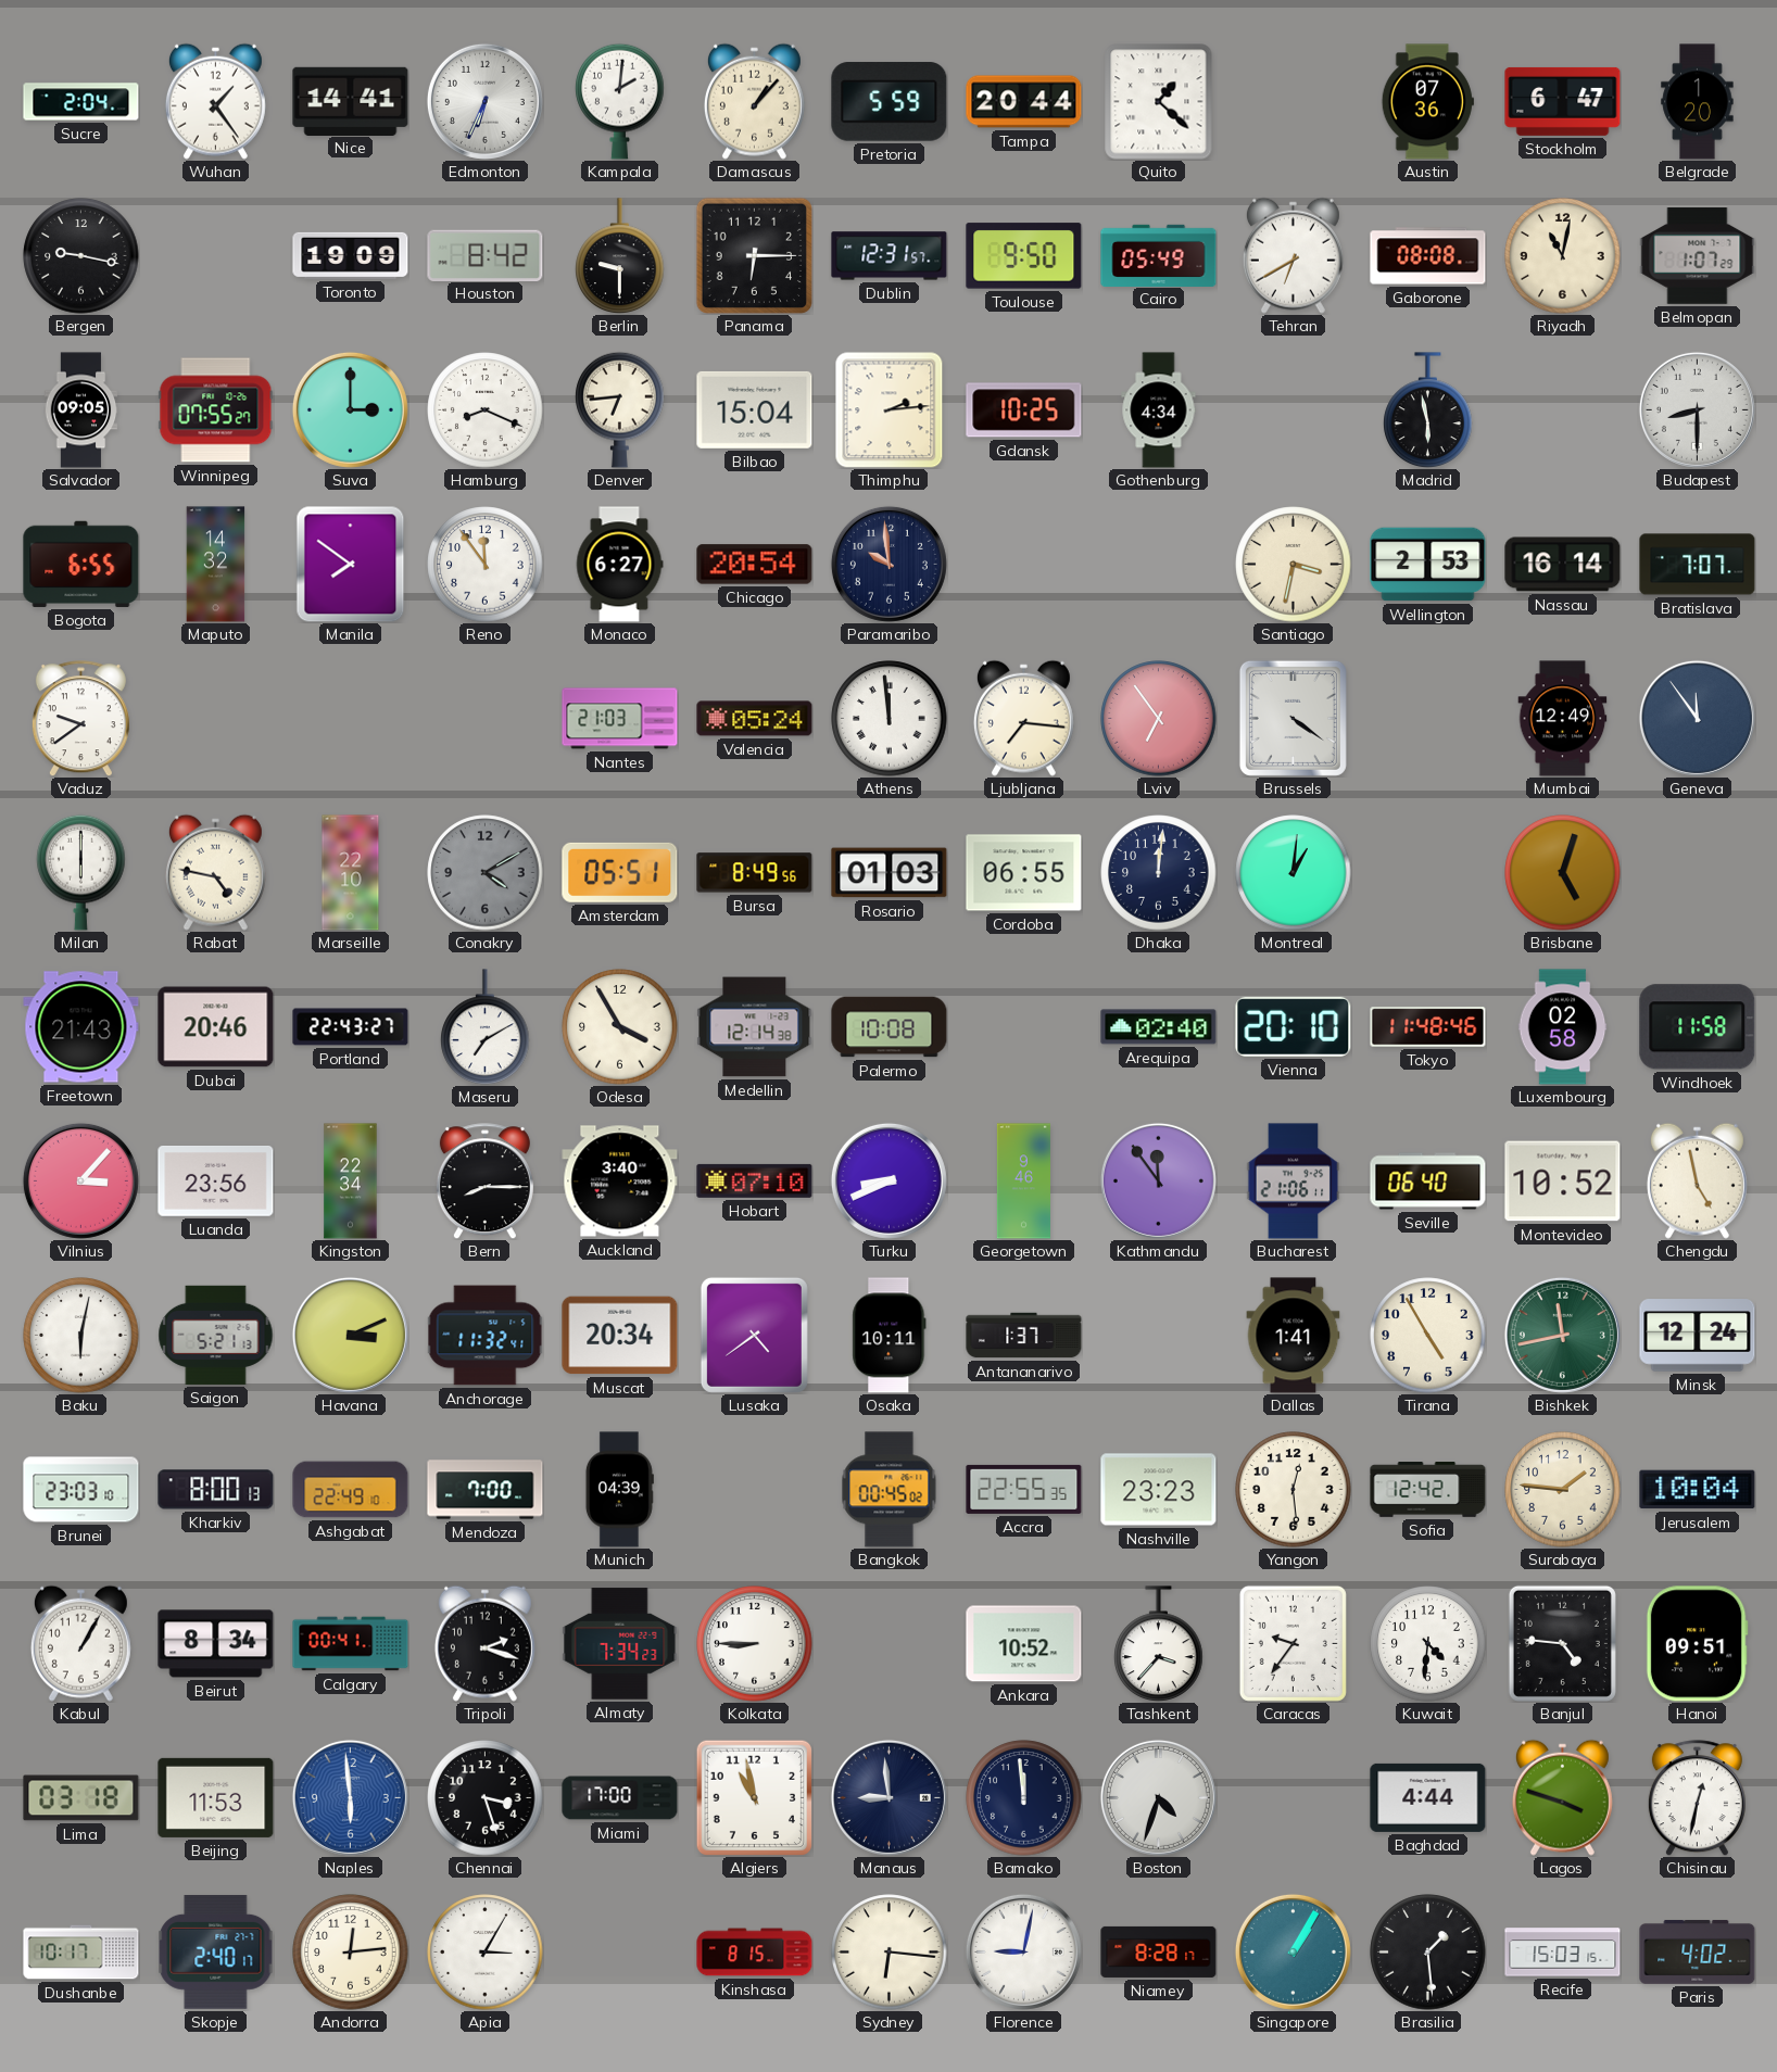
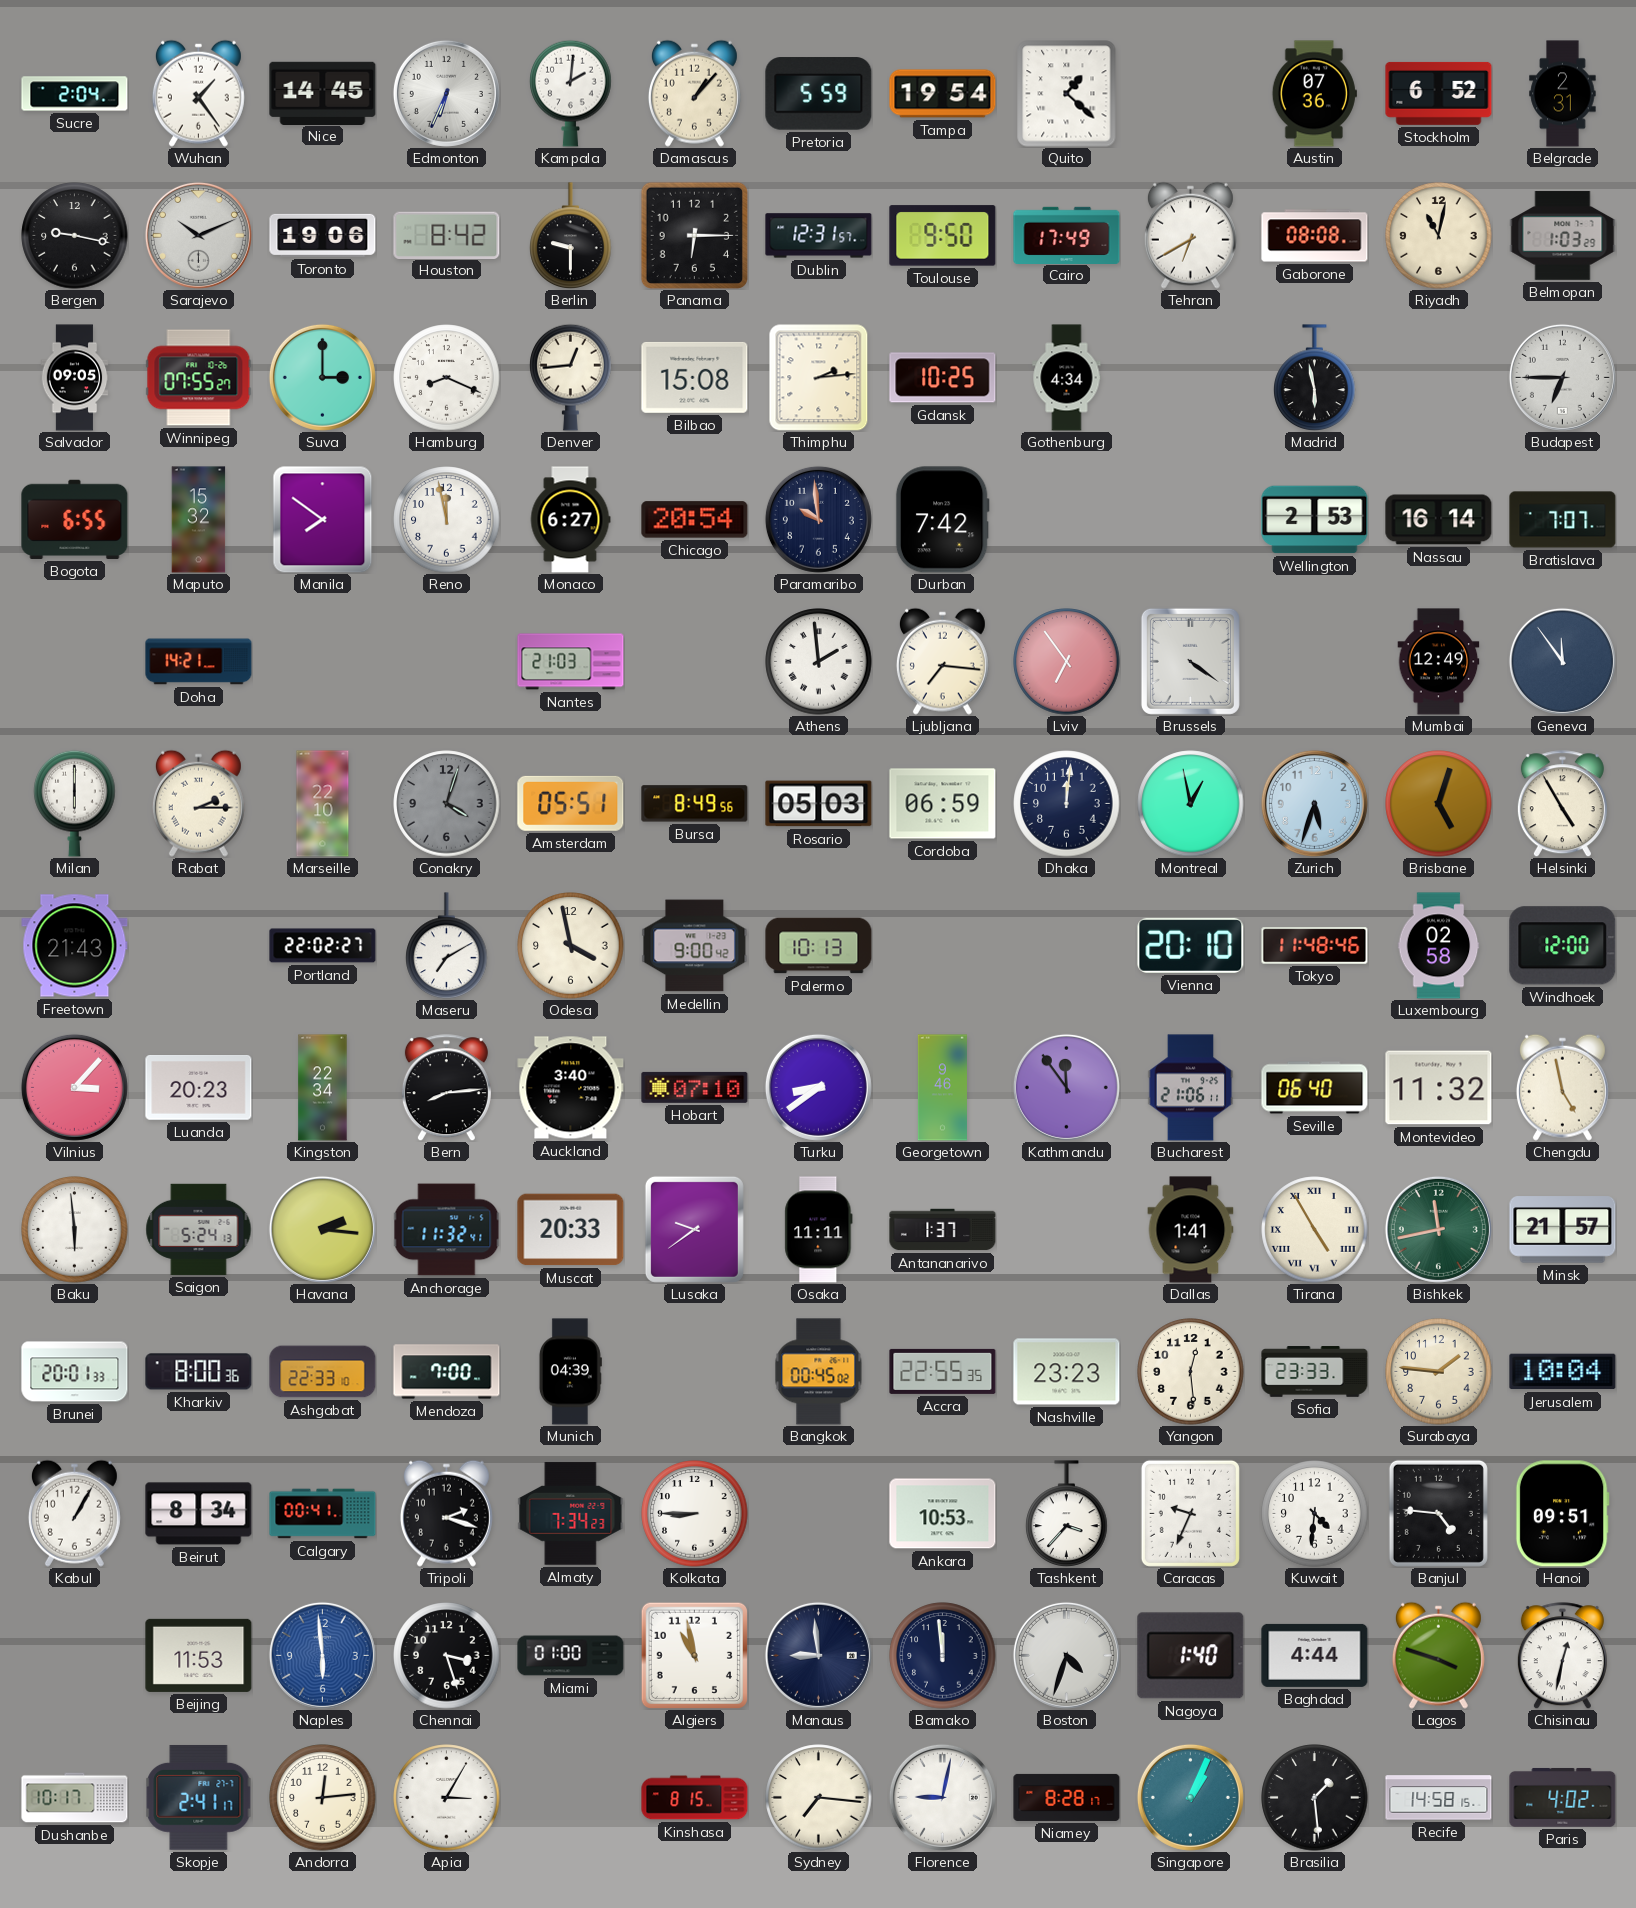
Nice: 14:41 -> 14:45 (323, 93)
Tampa: 20:44 -> 19:54 (943, 94)
Stockholm: 6:47 -> 6:52 (1439, 93)
Belgrade: 1:20 -> 2:31 (1563, 94)
Sarajevo: none -> 10:11 (198, 235)
Toronto: 19:09 -> 19:06 (323, 235)
Cairo: 05:49 -> 17:49 (1067, 235)
Belmopan: 1:07 -> 1:03 (1563, 236)
Denver: 6:44 -> 12:44 (571, 377)
Bilbao: 15:04 -> 15:08 (695, 377)
Budapest: 8:30 -> 6:45 (1562, 377)
Maputo: 14:32 -> 15:32 (199, 520)
Reno: 11:54 -> 11:58 (447, 520)
Durban: none -> 7:42 (942, 520)
Santiago: 3:32 -> none (1294, 565)
Vaduz: 9:39 -> none (80, 719)
Doha: none -> 14:21 (199, 662)
Valencia: 05:24 -> none (755, 719)
Athens: 11:59 -> 1:59 (819, 662)
Rabat: 4:47 -> 2:15 (198, 803)
Conakry: 4:10 -> 4:03 (447, 804)
Rosario: 01:03 -> 05:03 (819, 804)
Cordoba: 06:55 -> 06:59 (943, 804)
Montreal: 1:01 -> 12:58 (1191, 804)
Zurich: none -> 5:33 (1314, 803)
Helsinki: none -> 4:55 (1562, 804)
Dubai: 20:46 -> none (216, 1027)
Portland: 22:43 -> 22:02 (323, 946)
Odesa: 3:55 -> 3:58 (571, 946)
Medellin: 12:14 -> 9:00 (695, 946)
Palermo: 10:08 -> 10:13 (819, 946)
Arequipa: 02:40 -> none (1159, 1027)
Windhoek: 11:58 -> 12:00 (1563, 946)
Luanda: 23:56 -> 20:23 (199, 1088)
Bern: 8:15 -> 8:14 (446, 1088)
Turku: 8:41 -> 8:39 (818, 1087)
Montevideo: 10:52 -> 11:32 (1439, 1088)
Baku: 6:02 -> 5:59 (75, 1230)
Saigon: 5:21 -> 5:24 (199, 1229)
Havana: 3:11 -> 2:16 (322, 1229)
Muscat: 20:34 -> 20:33 (571, 1230)
Lusaka: 4:39 -> 9:39 (694, 1229)
Osaka: 10:11 -> 11:11 (819, 1230)
Tirana numerals: Arabic -> Roman (1315, 1230)
Minsk: 12:24 -> 21:57 (1563, 1230)
Brunei: 23:03 -> 20:01 (75, 1372)
Kharkiv: 8:00:13 -> 8:00:36 (199, 1372)
Ashgabat: 22:49 -> 22:33 (323, 1372)
Sofia: 12:42 -> 23:33 (1315, 1372)
Ankara: 10:52 -> 10:53 (943, 1514)
Caracas: 9:36 -> 9:34 (1190, 1513)
Lima: 03:18 -> none (81, 1798)
Miami: 17:00 -> 01:00 (571, 1656)
Nagoya: none -> 1:40 (1191, 1656)
Skopje: 2:40 -> 2:41 (199, 1797)
Sydney: 6:16 -> 7:16 (819, 1798)
Singapore: 1:05 -> 1:04 (1190, 1797)
Recife: 15:03 -> 14:58 (1439, 1798)
